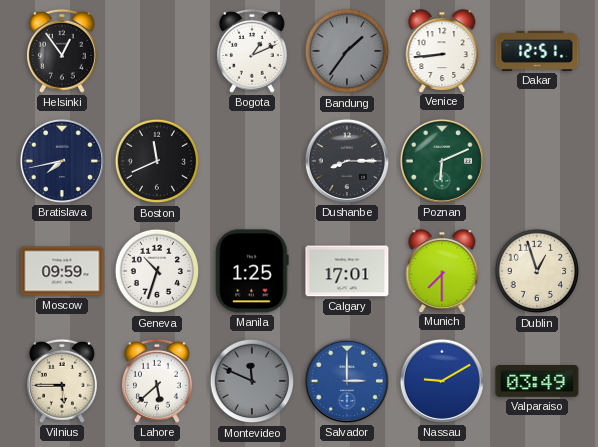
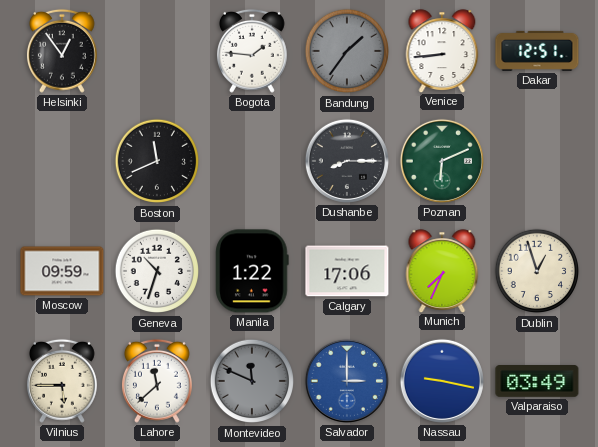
Bogota: 1:11 -> 1:46 (252, 51)
Bratislava: 7:43 -> none (62, 161)
Manila: 1:25 -> 1:22 (252, 271)
Calgary: 17:01 -> 17:06 (347, 271)
Munich: 7:30 -> 7:34 (442, 271)
Lahore: 5:38 -> 11:38 (157, 381)
Nassau: 9:10 -> 9:17 (442, 381)
